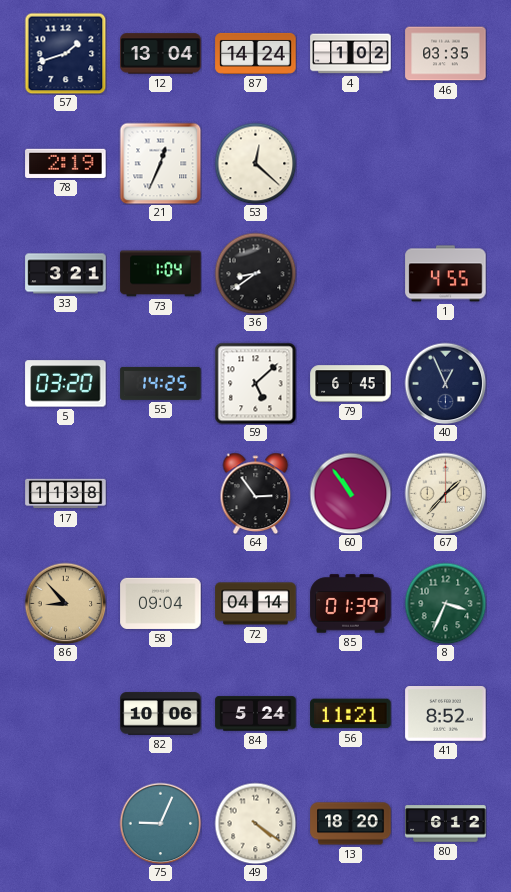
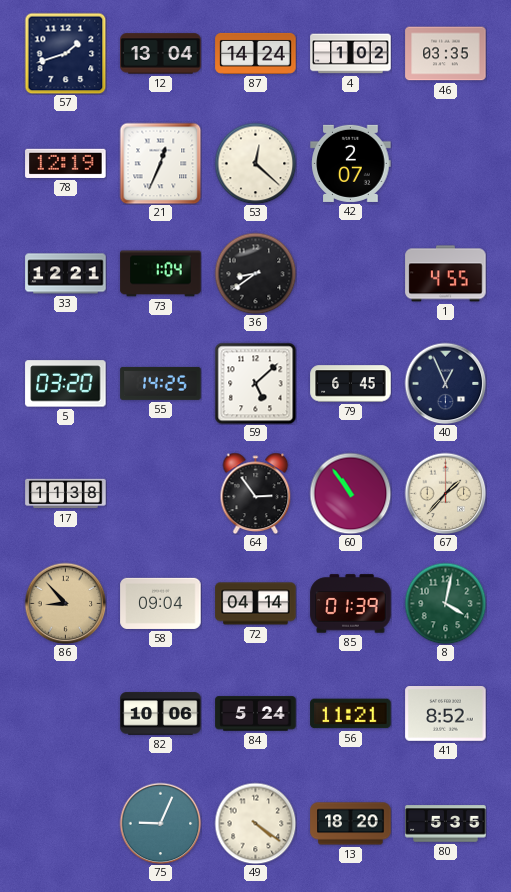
78: 2:19 -> 12:19 (66, 163)
42: none -> 2:07 (351, 163)
33: 3:21 -> 12:21 (66, 274)
8: 3:34 -> 4:02 (445, 603)
80: 6:12 -> 5:35 (446, 824)
